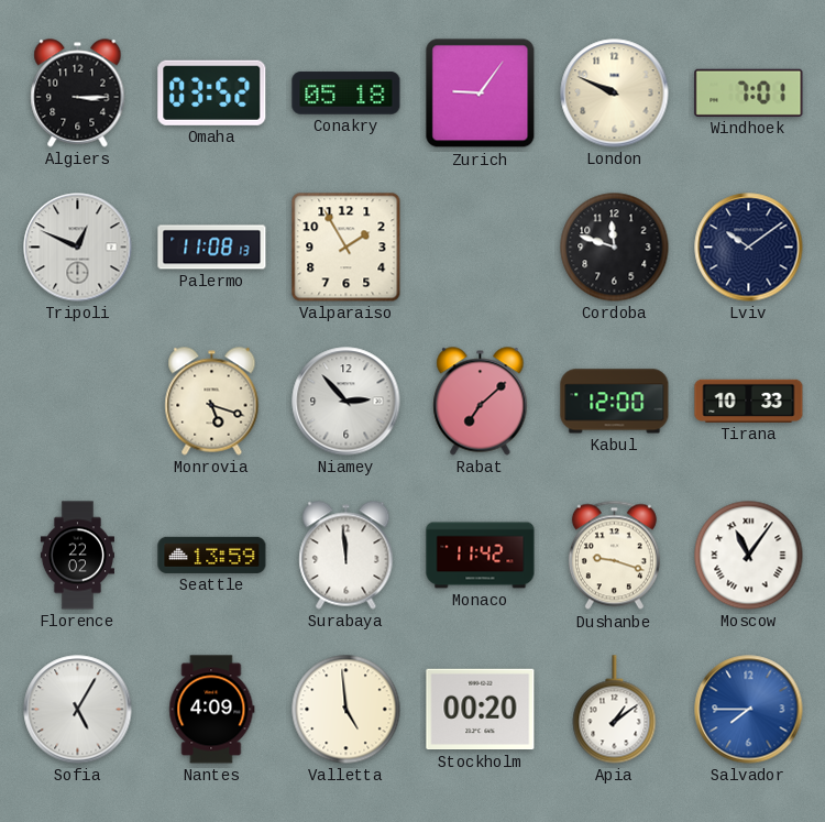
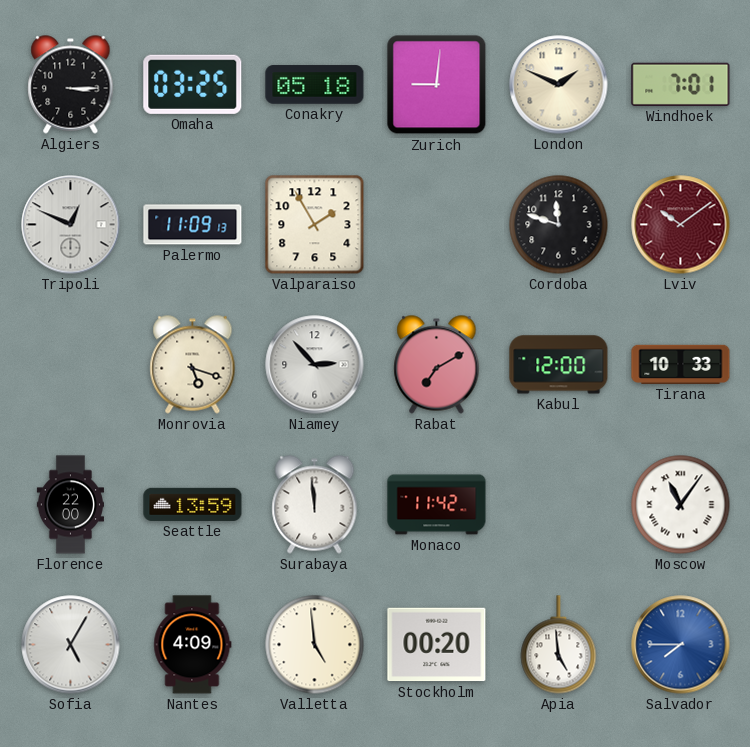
Omaha: 03:52 -> 03:25 (193, 84)
Zurich: 9:06 -> 9:01 (437, 85)
London: 9:49 -> 1:49 (559, 85)
Palermo: 11:08 -> 11:09 (193, 225)
Lviv dial: navy -> burgundy (681, 225)
Rabat: 7:08 -> 7:10 (437, 365)
Florence: 22:02 -> 22:00 (70, 505)
Dushanbe: 9:18 -> none (614, 556)
Apia: 1:09 -> 4:59 (559, 645)
